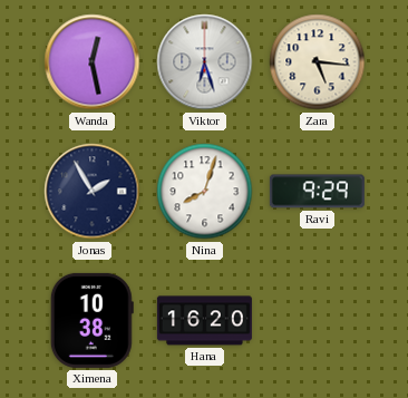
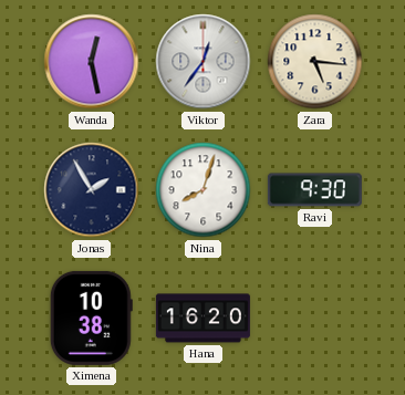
Viktor: 6:27 -> 12:36 (204, 62)
Ravi: 9:29 -> 9:30 (314, 190)
